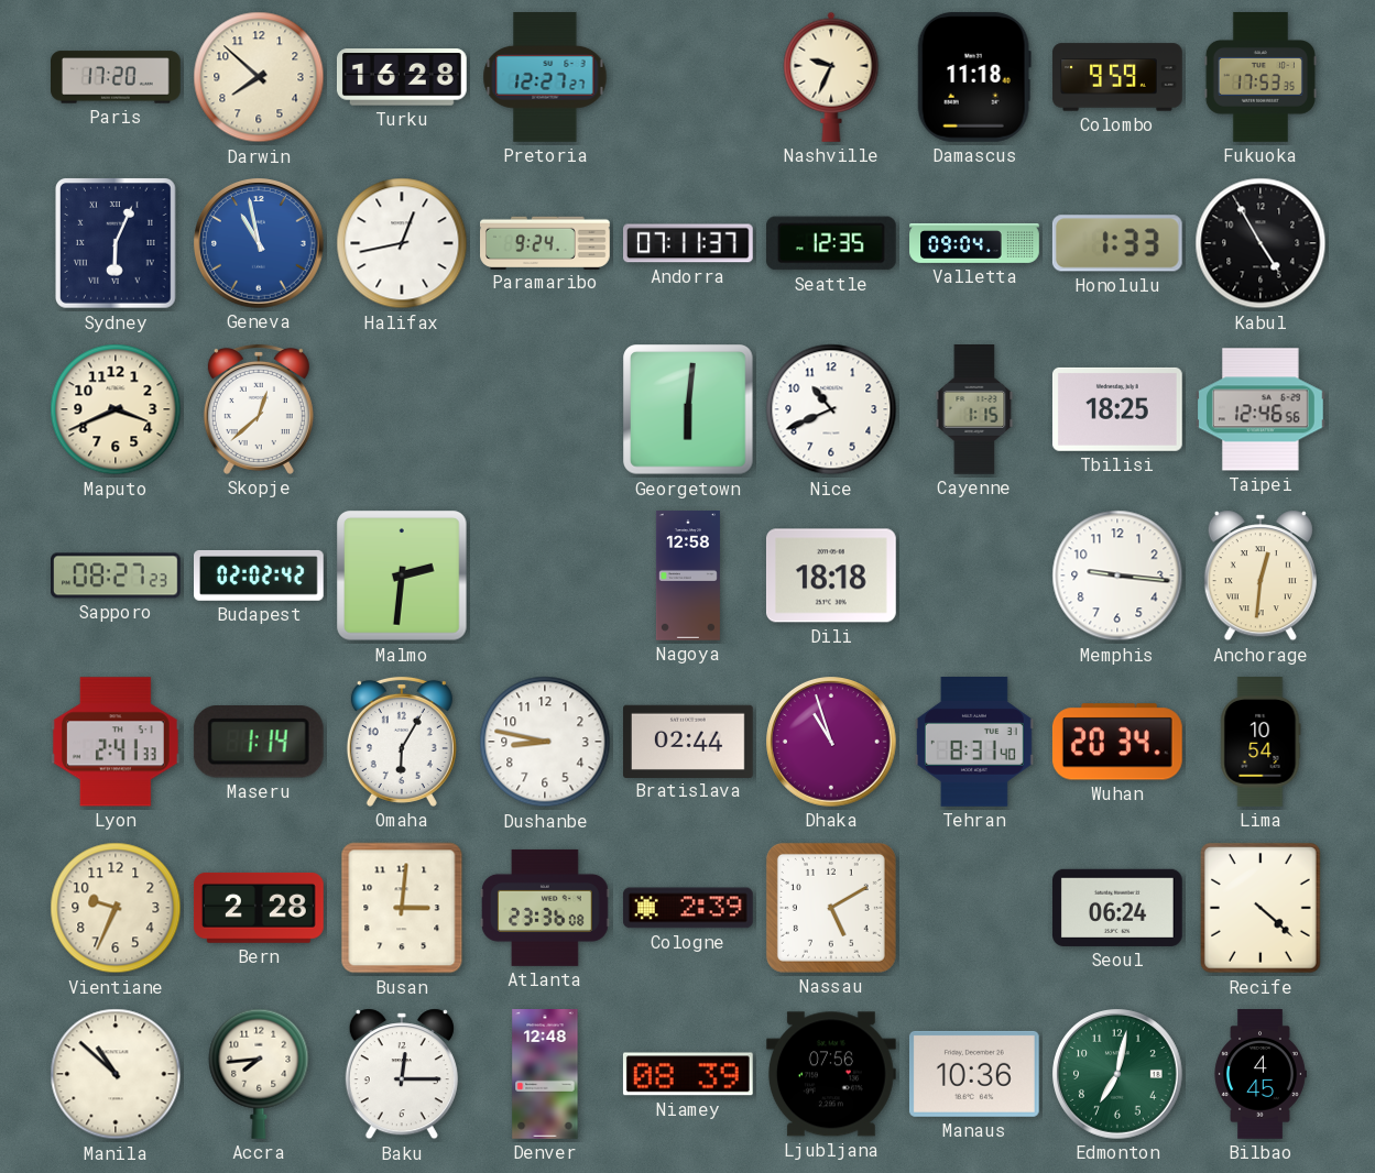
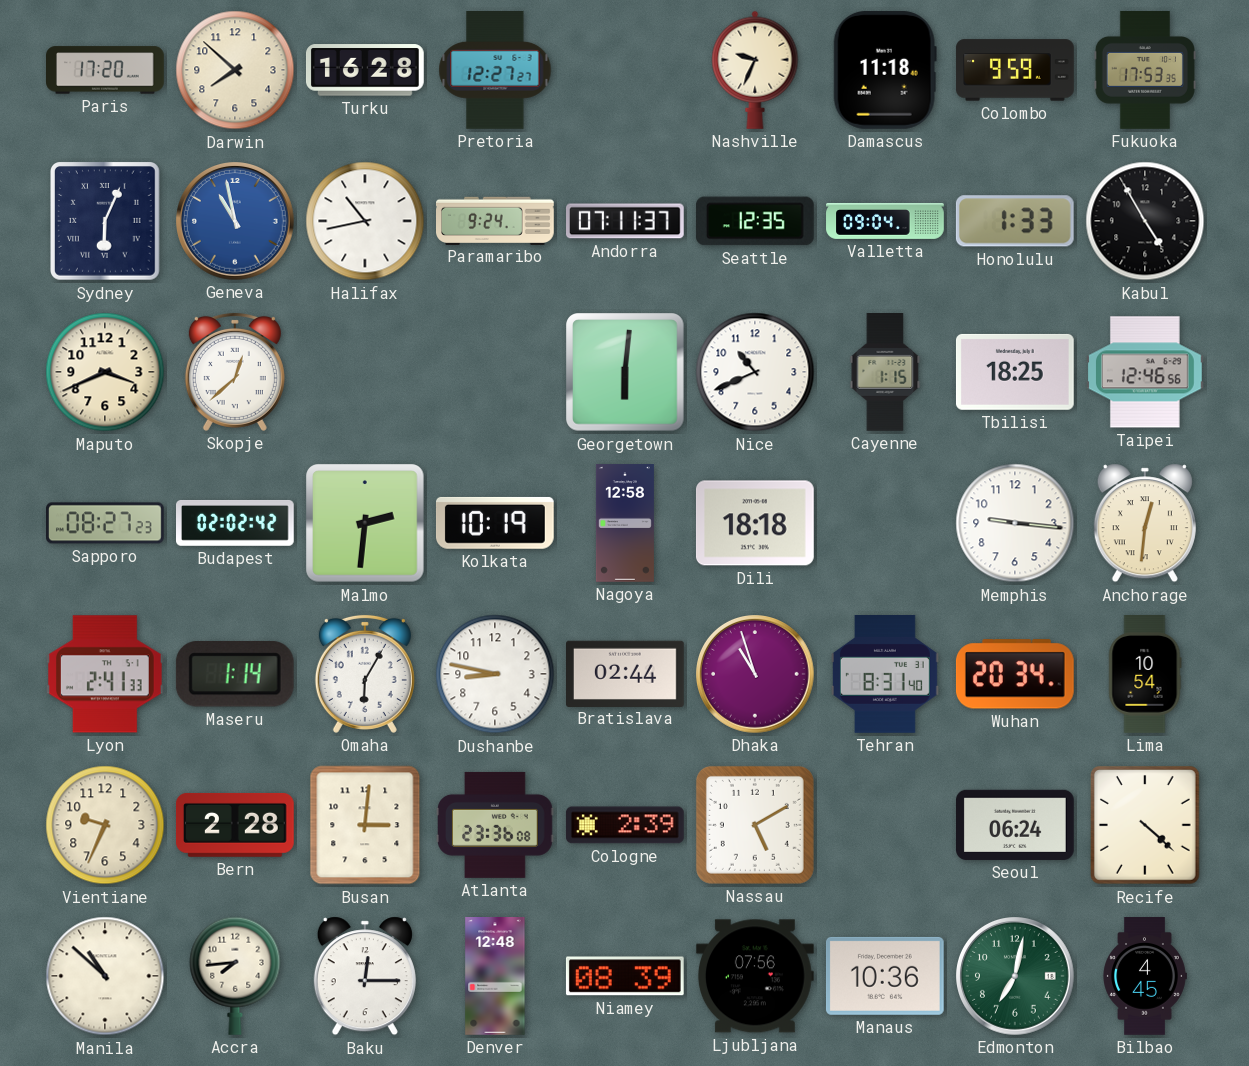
Halifax: 12:43 -> 10:43 (365, 221)
Kolkata: none -> 10:19 (495, 523)
